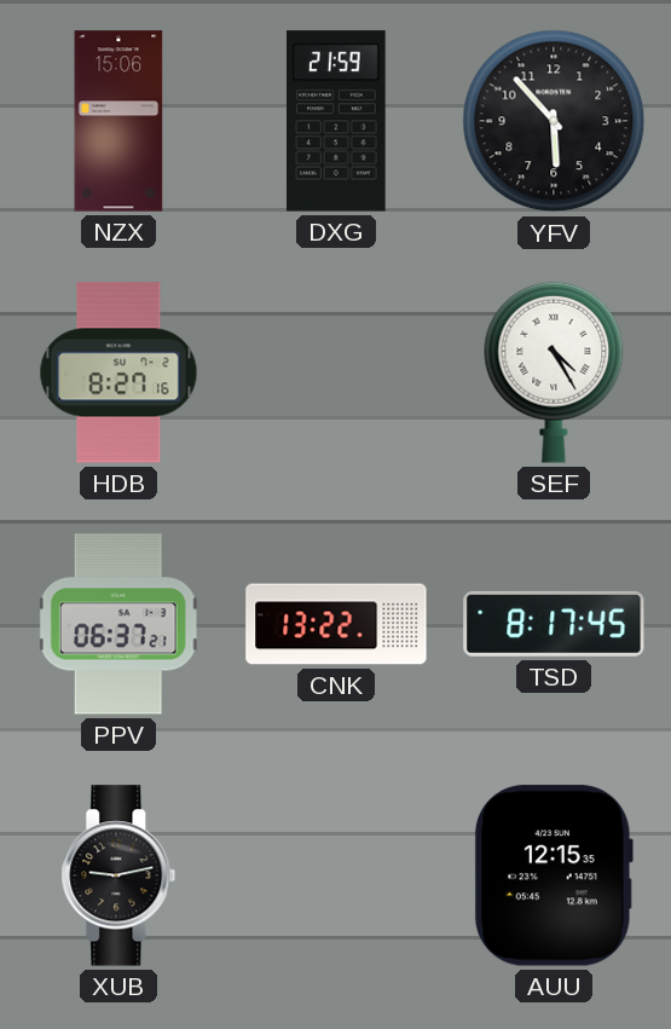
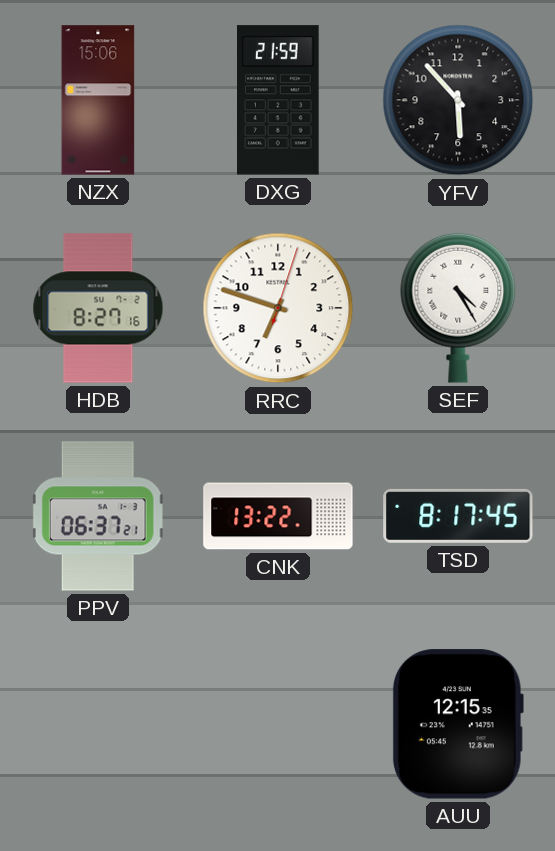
RRC: none -> 6:48 (278, 308)
XUB: 9:13 -> none (118, 875)
